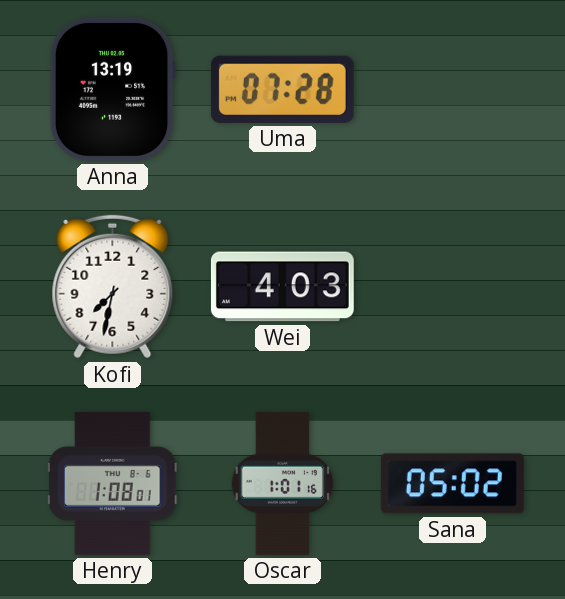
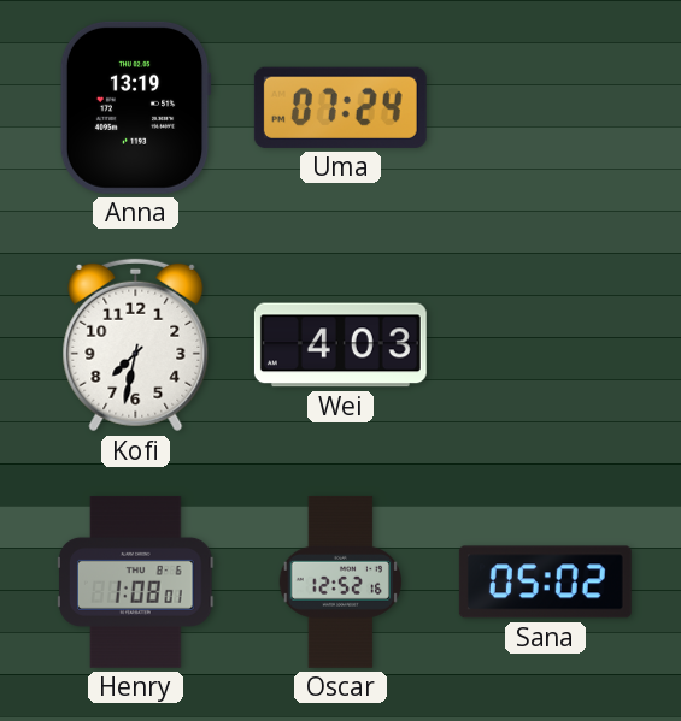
Uma: 07:28 -> 07:24 (340, 107)
Oscar: 1:01 -> 12:52 (340, 581)
